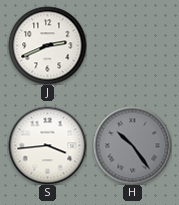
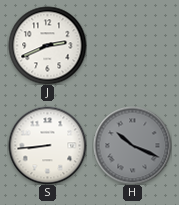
S: 3:44 -> 8:44 (47, 145)
H: 10:24 -> 10:19 (132, 145)
